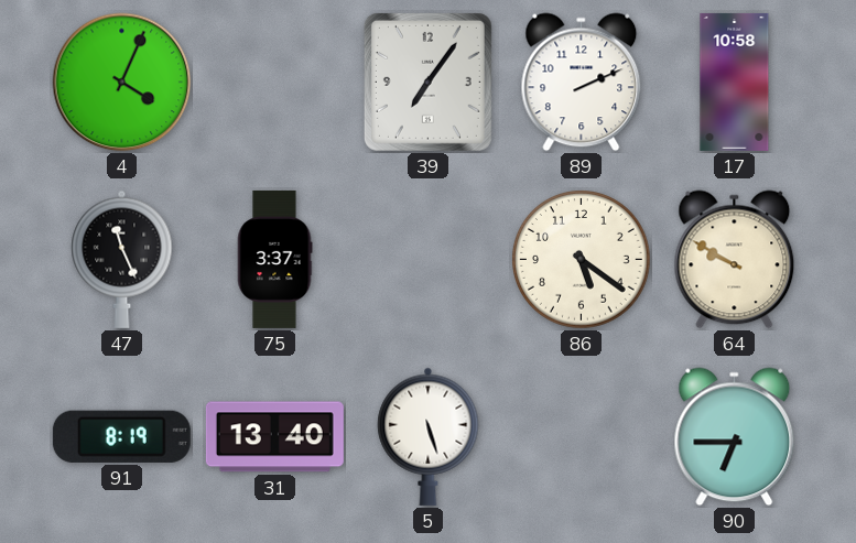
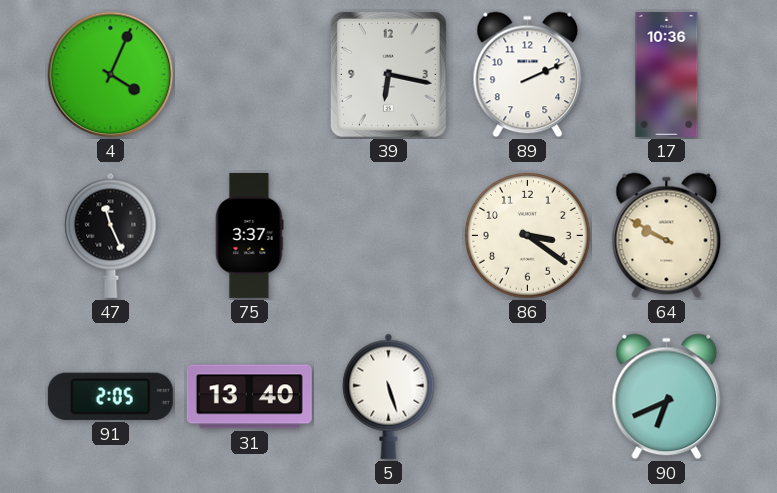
39: 7:06 -> 6:17 (388, 74)
17: 10:58 -> 10:36 (667, 74)
86: 5:21 -> 3:21 (528, 236)
91: 8:19 -> 2:05 (110, 396)
90: 6:45 -> 6:41 (667, 397)
